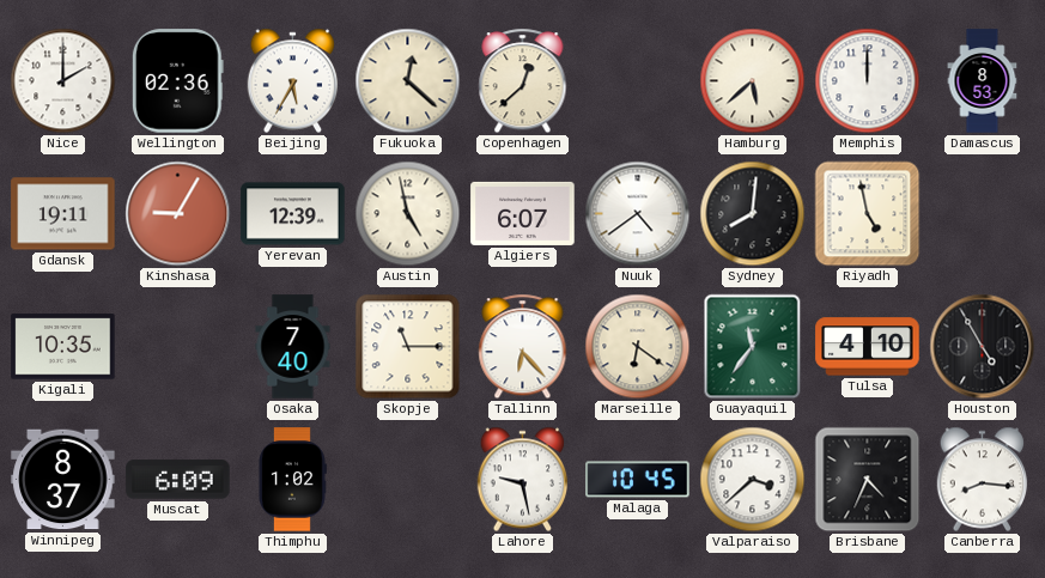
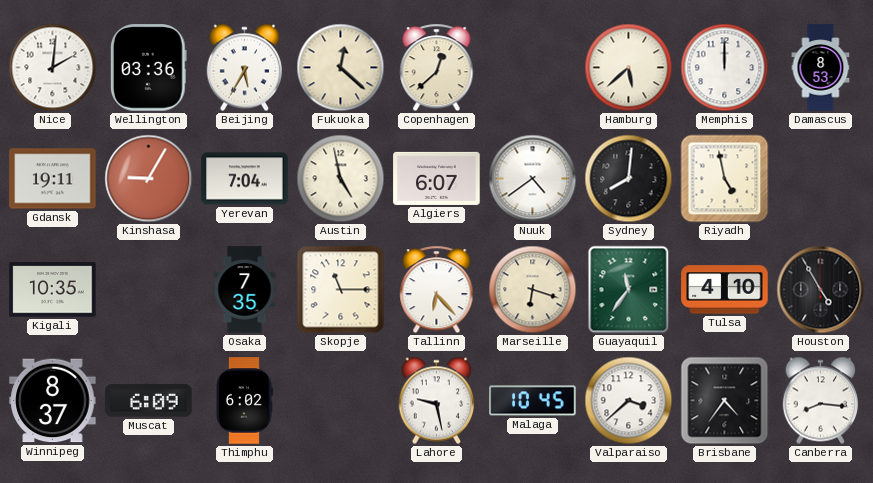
Nice: 2:00 -> 2:01 (53, 68)
Wellington: 02:36 -> 03:36 (148, 68)
Yerevan: 12:39 -> 7:04 (245, 179)
Osaka: 7:40 -> 7:35 (245, 290)
Marseille: 6:21 -> 6:18 (533, 290)
Thimphu: 1:02 -> 6:02 (245, 401)
Brisbane: 4:34 -> 4:36 (725, 401)
